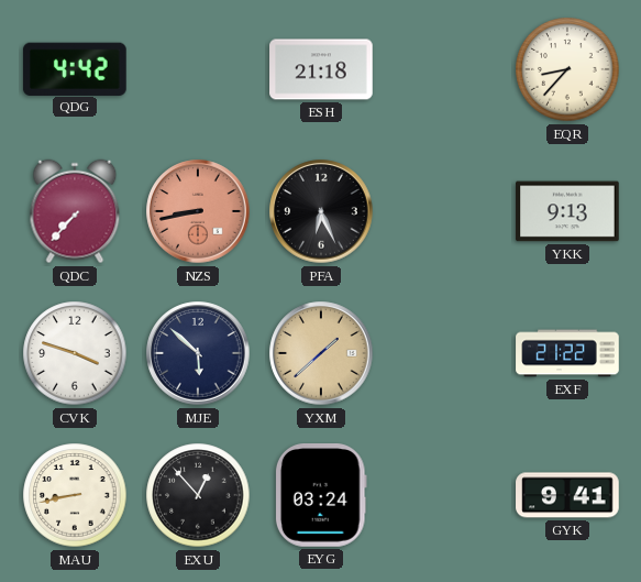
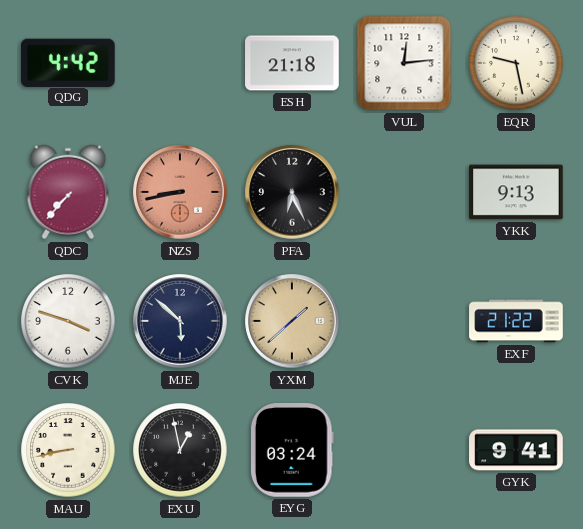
VUL: none -> 12:14 (404, 63)
EQR: 8:37 -> 9:28 (516, 63)
EXU: 12:53 -> 12:58 (180, 450)
